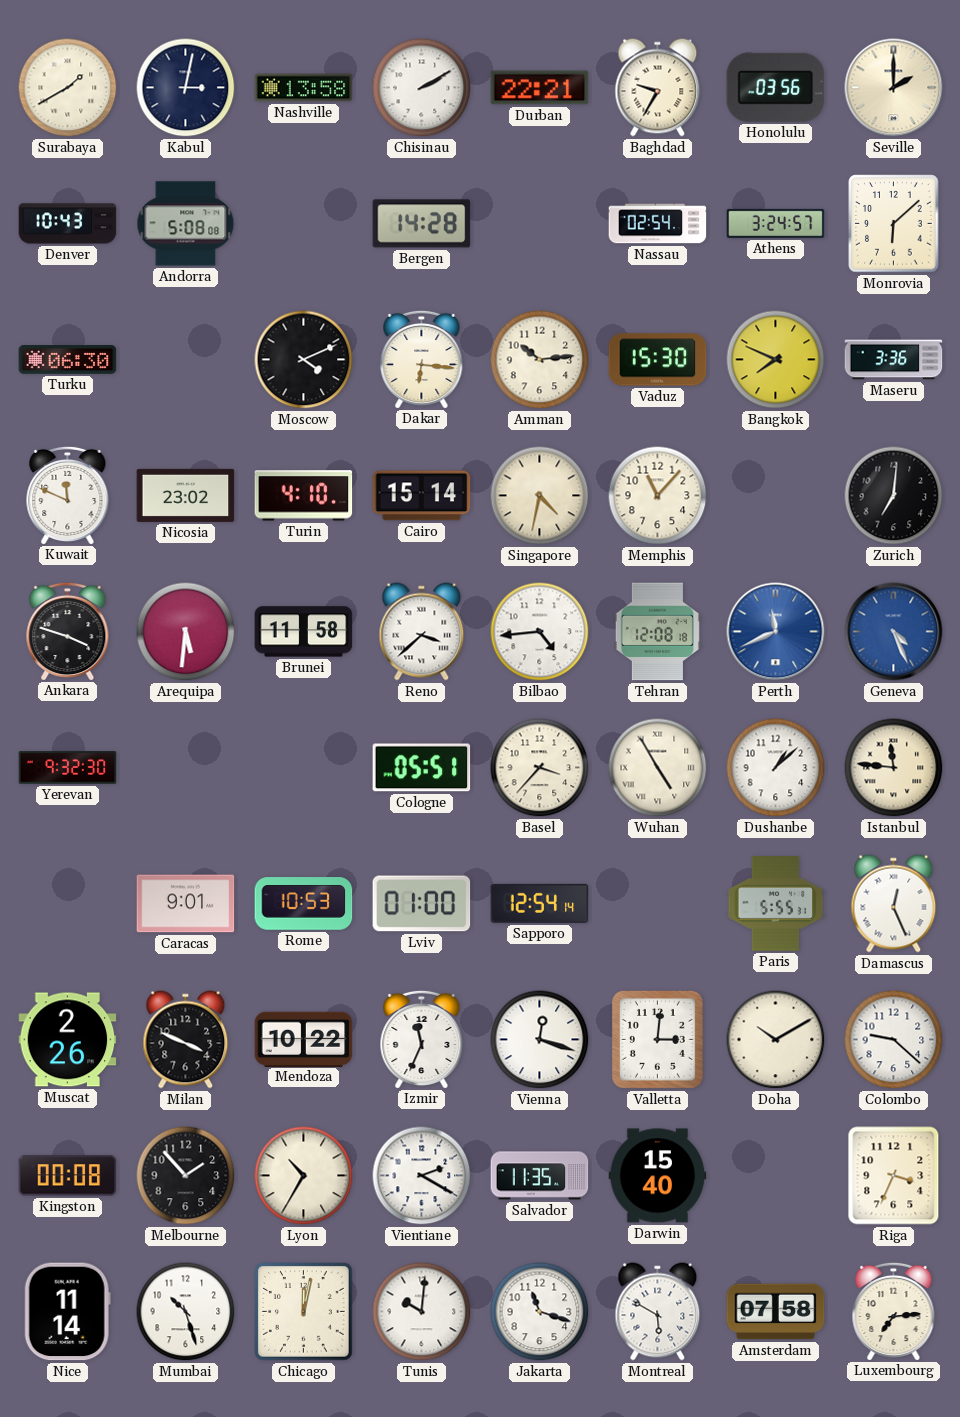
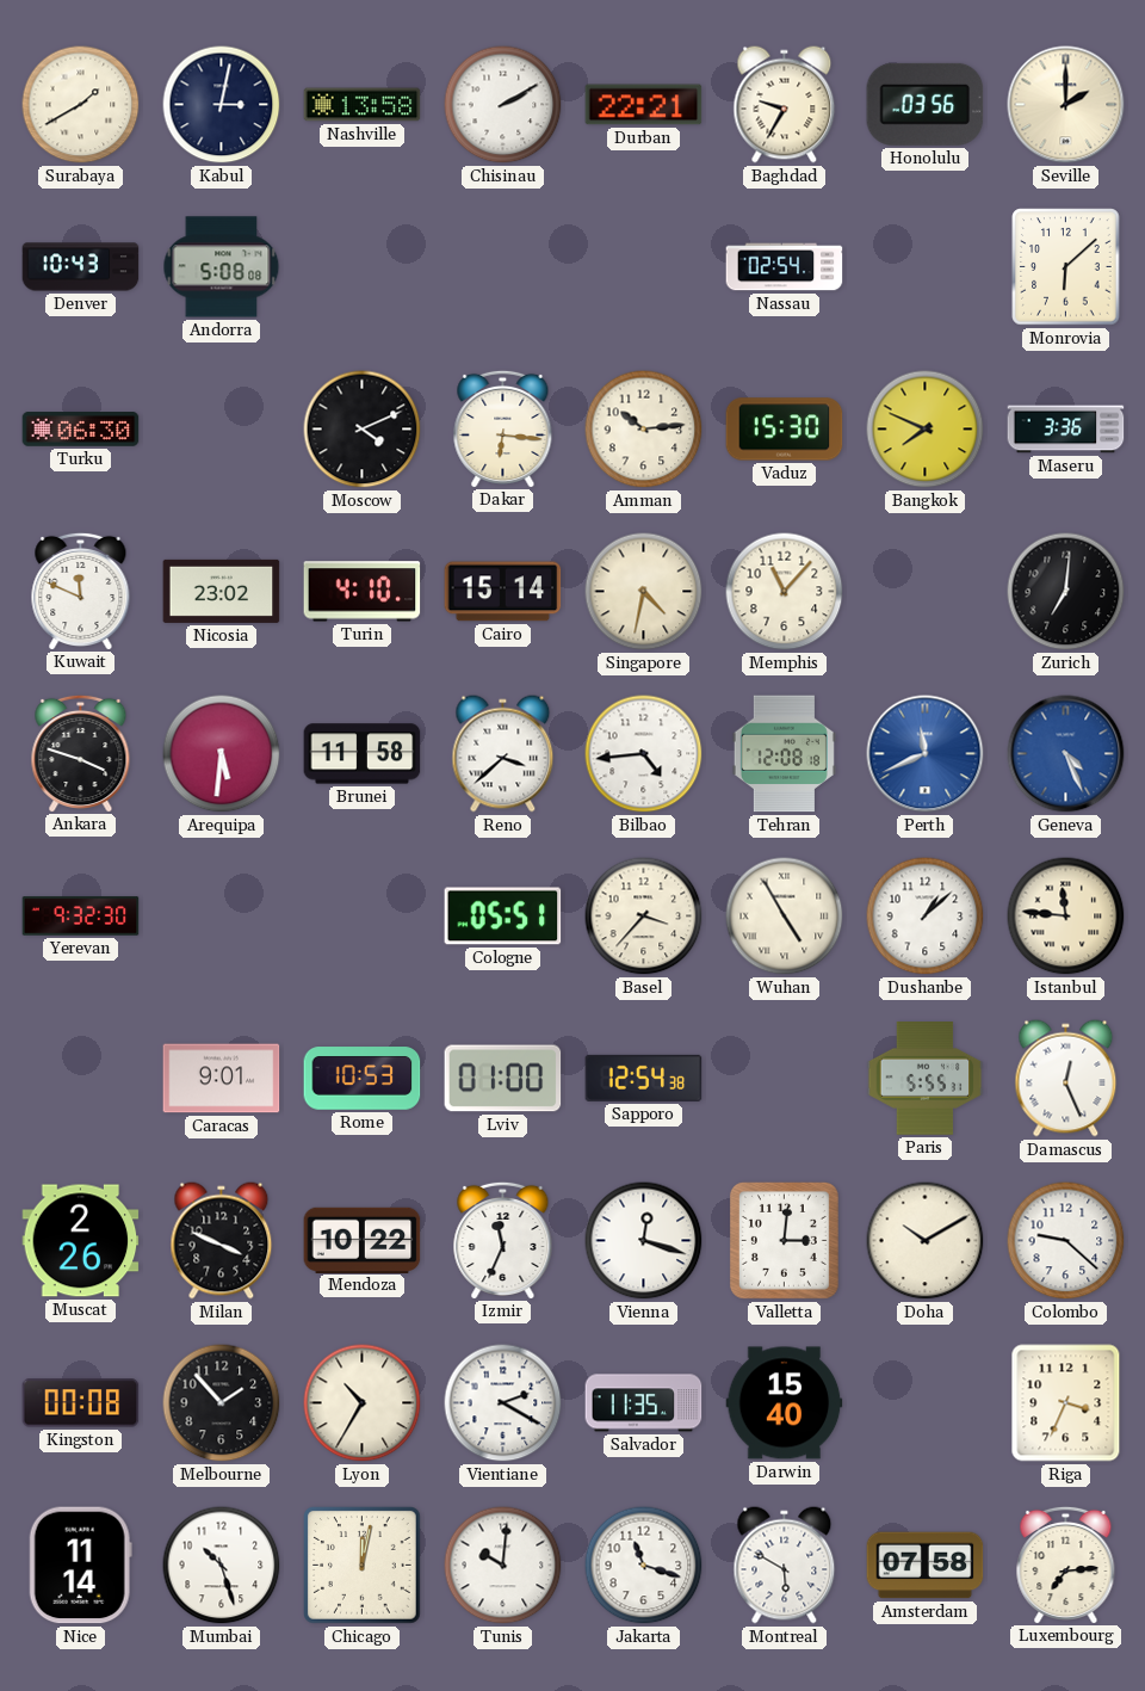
Bergen: 14:28 -> none (422, 224)
Athens: 3:24 -> none (776, 223)
Sapporo: 12:54:14 -> 12:54:38 (644, 1078)
